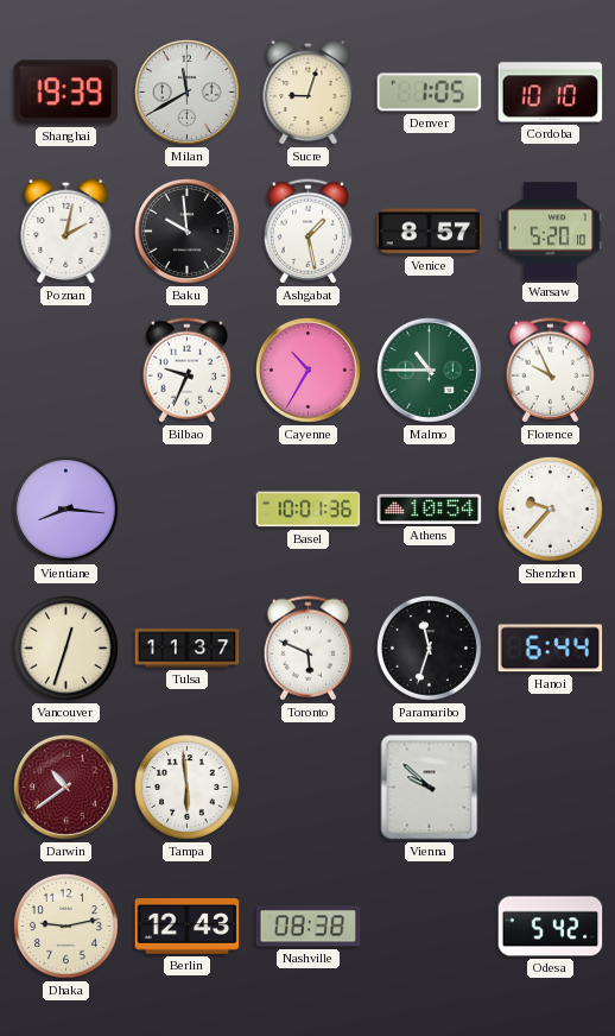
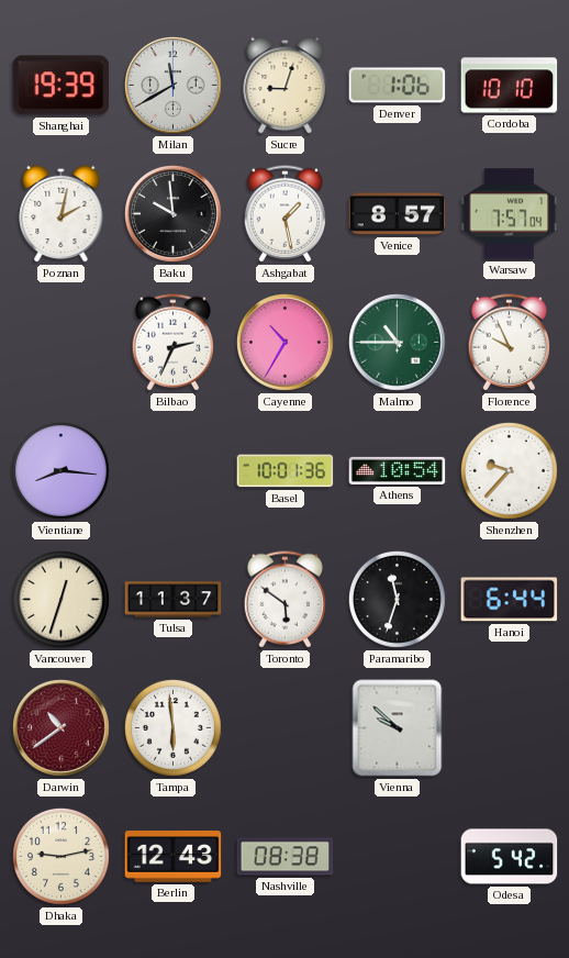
Denver: 1:05 -> 1:06 (398, 86)
Warsaw: 5:20 -> 7:57 (510, 214)
Bilbao: 9:34 -> 2:34 (172, 343)
Toronto: 5:49 -> 5:51 (284, 600)
